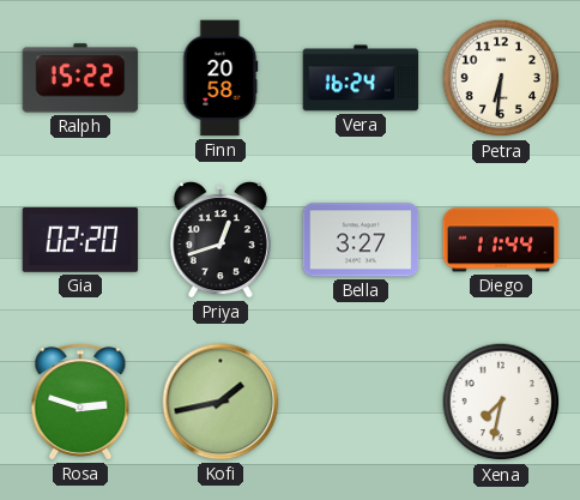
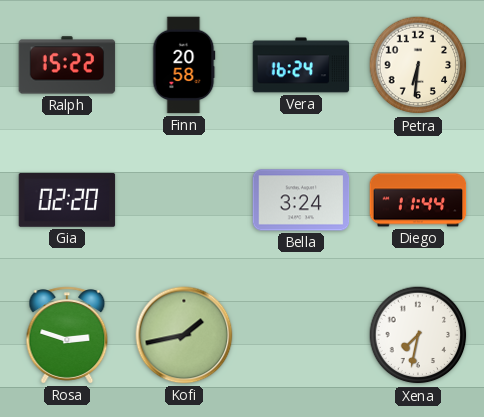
Priya: 12:42 -> none (220, 241)
Bella: 3:27 -> 3:24 (301, 200)
